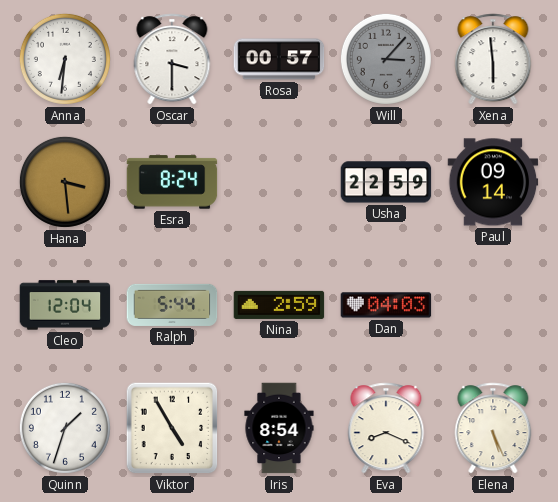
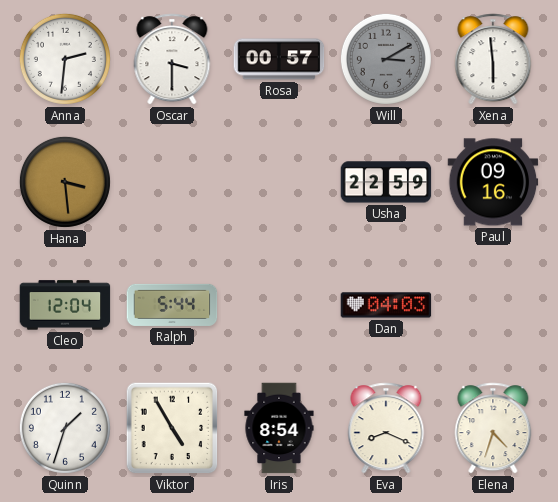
Anna: 6:31 -> 2:31 (65, 59)
Will: 3:07 -> 3:10 (386, 59)
Esra: 8:24 -> none (172, 182)
Paul: 09:14 -> 09:16 (493, 182)
Nina: 2:59 -> none (279, 305)
Elena: 5:26 -> 4:33 (493, 428)
